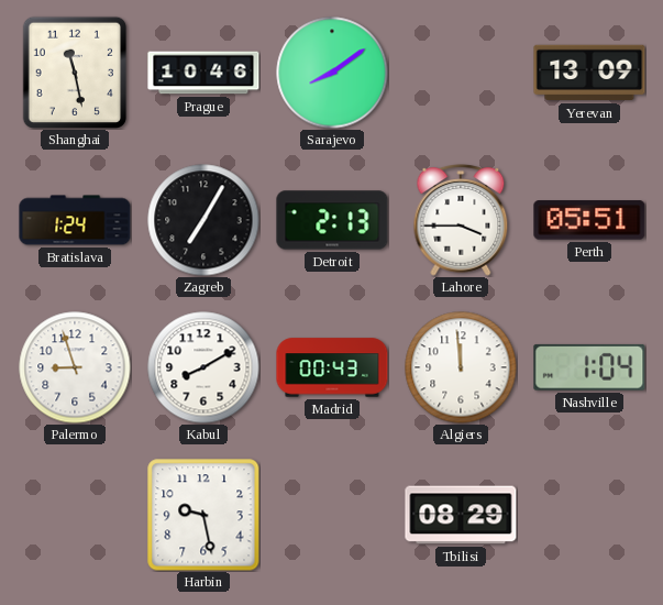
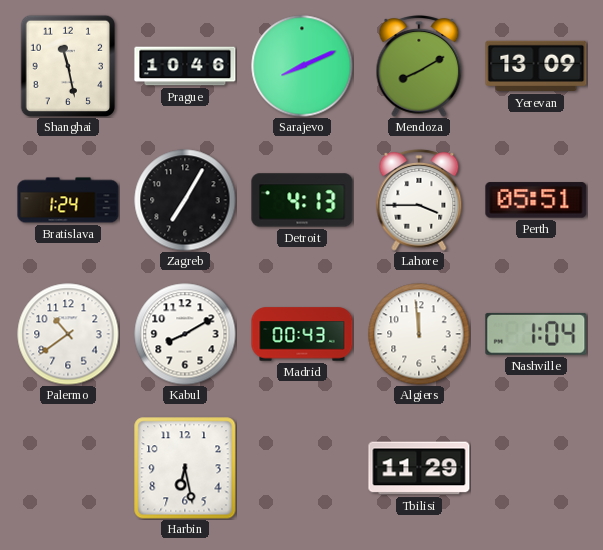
Sarajevo: 8:09 -> 8:11 (302, 66)
Mendoza: none -> 8:10 (419, 67)
Detroit: 2:13 -> 4:13 (302, 200)
Palermo: 8:57 -> 10:39 (68, 334)
Harbin: 9:28 -> 6:28 (185, 468)
Tbilisi: 08:29 -> 11:29 (419, 468)
